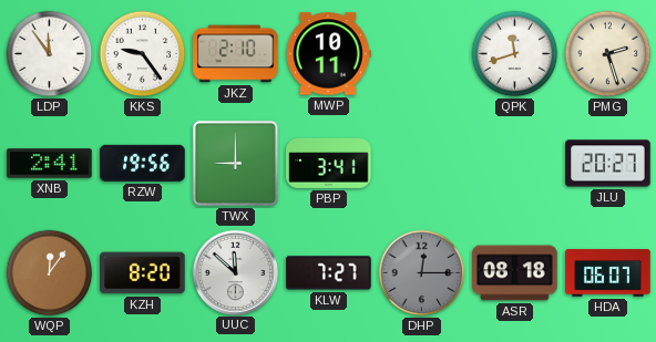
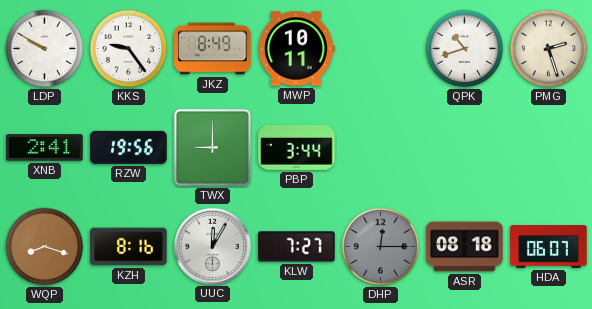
LDP: 11:54 -> 9:50 (45, 49)
JKZ: 2:10 -> 8:49 (213, 49)
QPK: 11:42 -> 10:42 (465, 49)
PBP: 3:41 -> 3:44 (297, 147)
JLU: 20:27 -> none (608, 164)
WQP: 12:06 -> 8:18 (45, 247)
KZH: 8:20 -> 8:16 (129, 247)
UUC: 11:52 -> 12:05 (212, 246)
